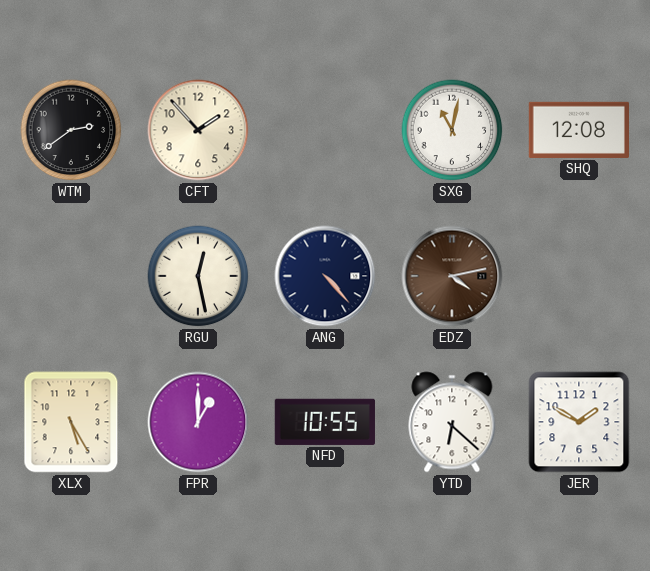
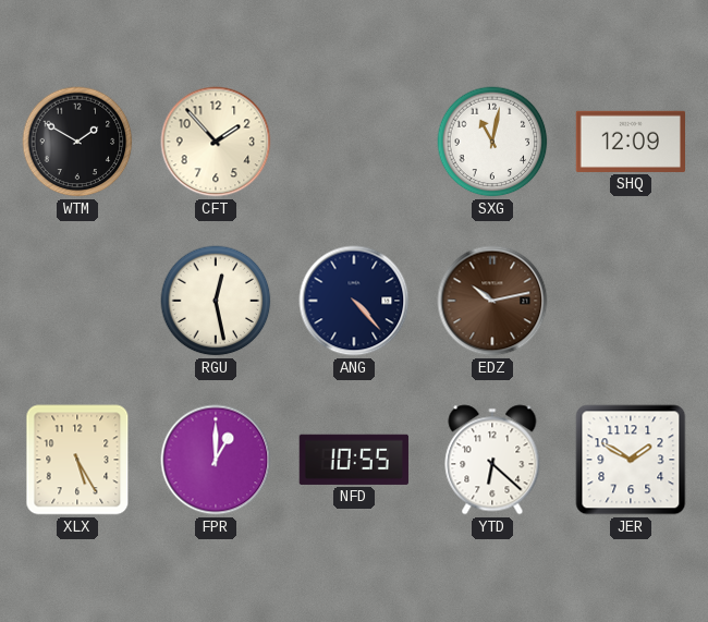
WTM: 2:39 -> 1:50 (77, 142)
SHQ: 12:08 -> 12:09 (630, 142)
EDZ: 4:13 -> 10:13 (492, 301)
